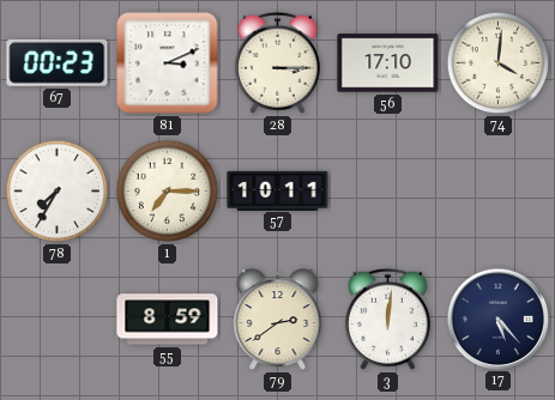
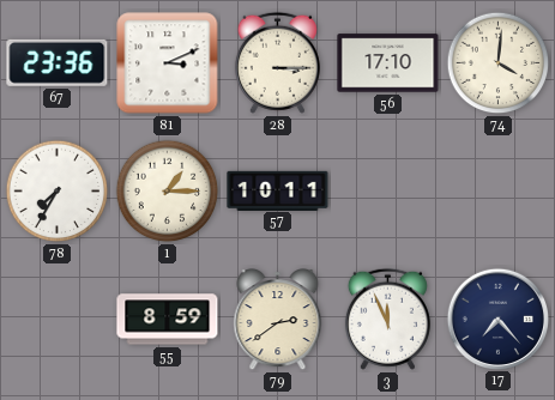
67: 00:23 -> 23:36 (58, 62)
1: 7:15 -> 1:15 (168, 192)
3: 12:01 -> 11:56 (387, 319)
17: 5:23 -> 7:23 (497, 319)
